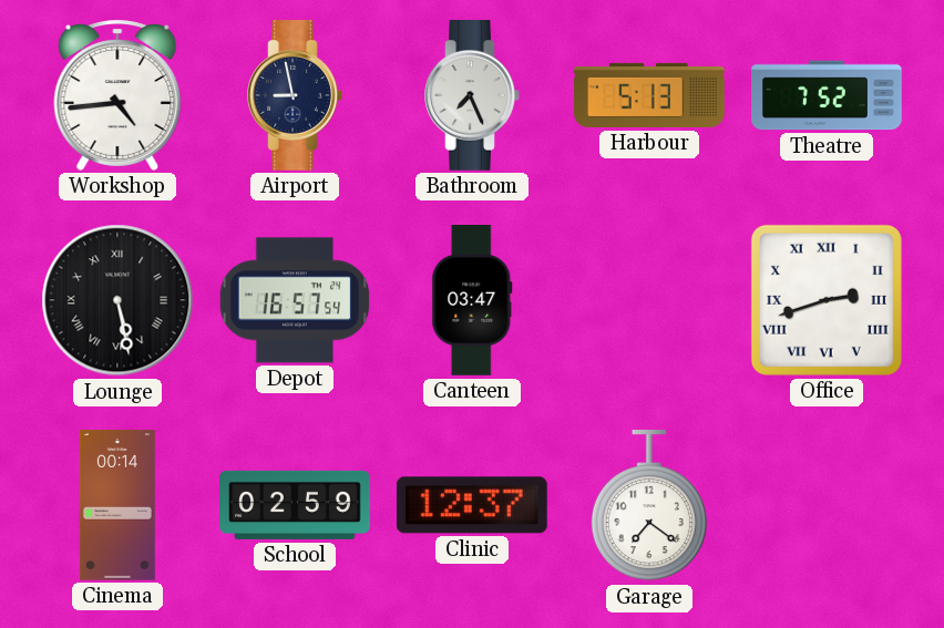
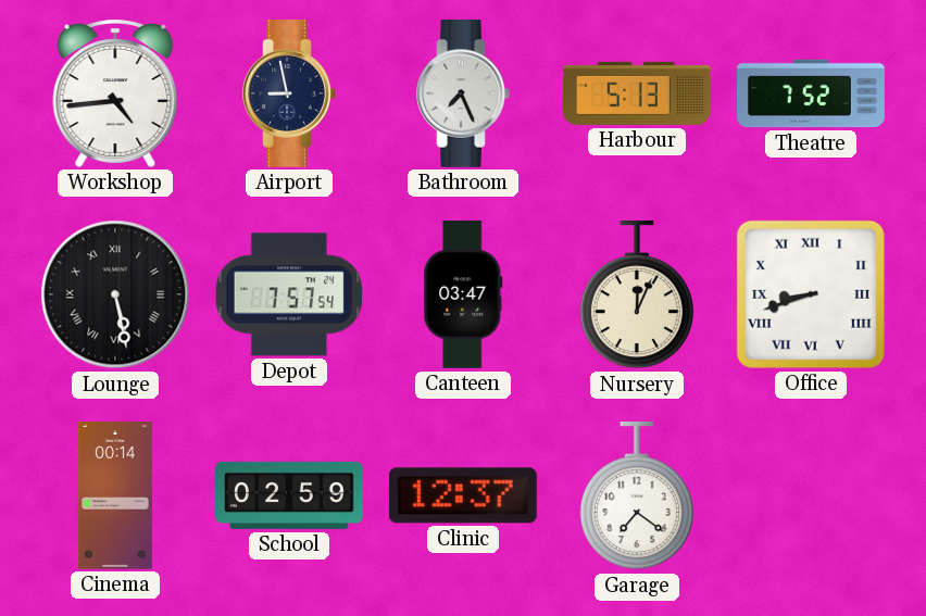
Depot: 16:57 -> 7:57 (289, 294)
Nursery: none -> 12:04 (637, 296)
Office: 2:42 -> 8:42 (811, 294)
